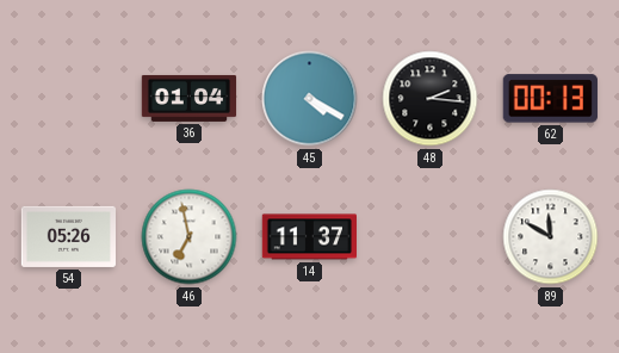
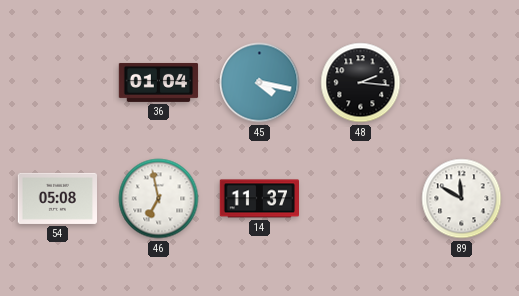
45: 4:20 -> 4:17 (260, 83)
62: 00:13 -> none (550, 99)
54: 05:26 -> 05:08 (58, 198)
